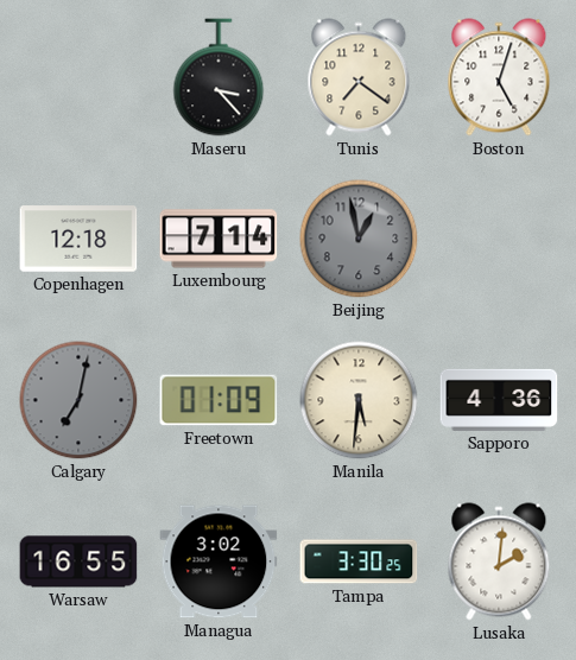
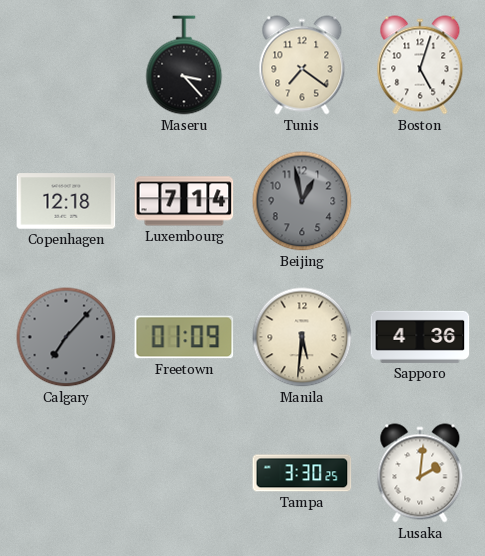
Calgary: 7:02 -> 7:07 (66, 337)
Warsaw: 16:55 -> none (78, 561)
Managua: 3:02 -> none (219, 561)
